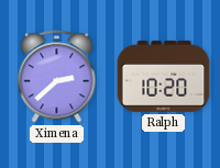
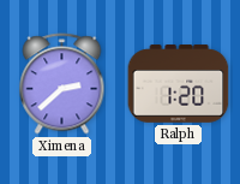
Ralph: 10:20 -> 1:20 (179, 84)
